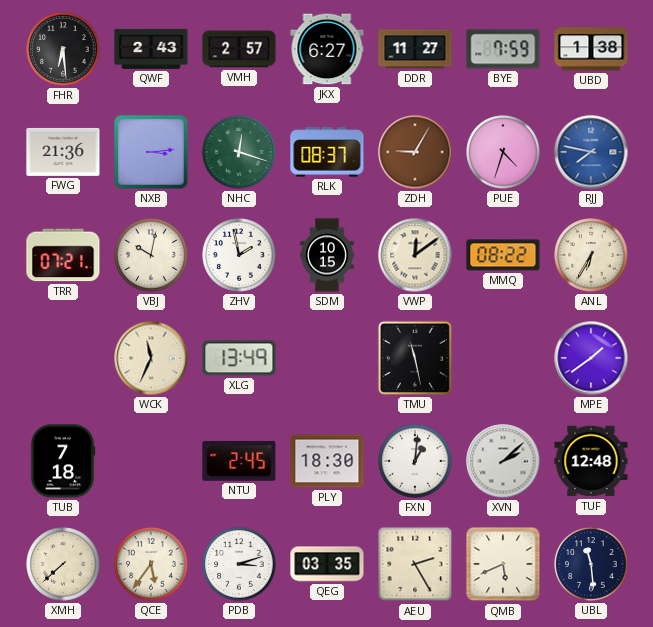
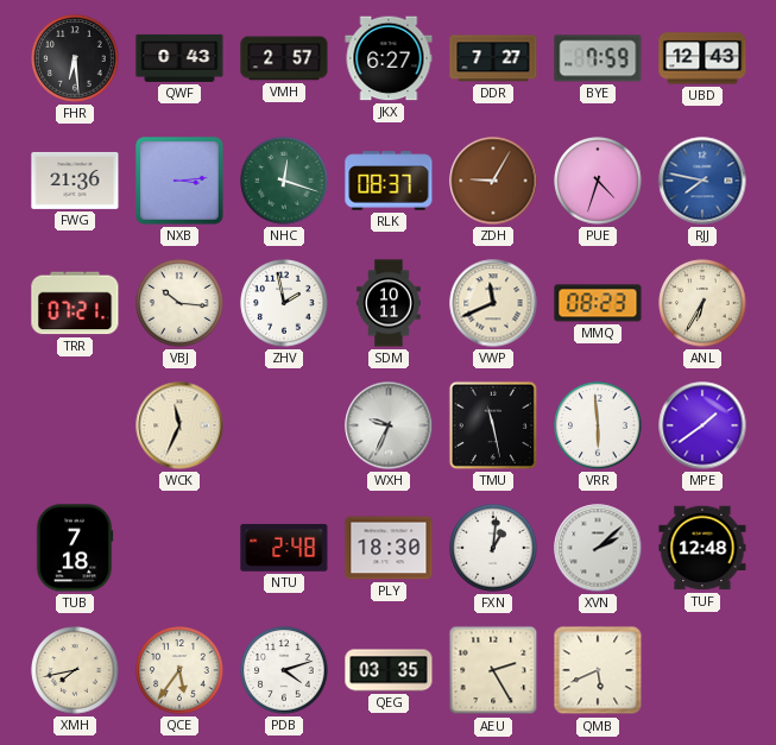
QWF: 2:43 -> 0:43 (179, 58)
DDR: 11:27 -> 7:27 (493, 58)
UBD: 1:38 -> 12:43 (702, 58)
VBJ: 10:02 -> 10:16 (179, 303)
SDM: 10:15 -> 10:11 (389, 303)
VWP: 12:09 -> 11:41 (493, 303)
MMQ: 08:22 -> 08:23 (598, 303)
XLG: 13:49 -> none (239, 358)
WXH: none -> 9:34 (389, 425)
VRR: none -> 5:59 (598, 425)
NTU: 2:45 -> 2:48 (284, 548)
XMH: 7:38 -> 7:43 (75, 670)
PDB: 3:12 -> 4:12 (284, 670)
UBL: 11:29 -> none (591, 564)
